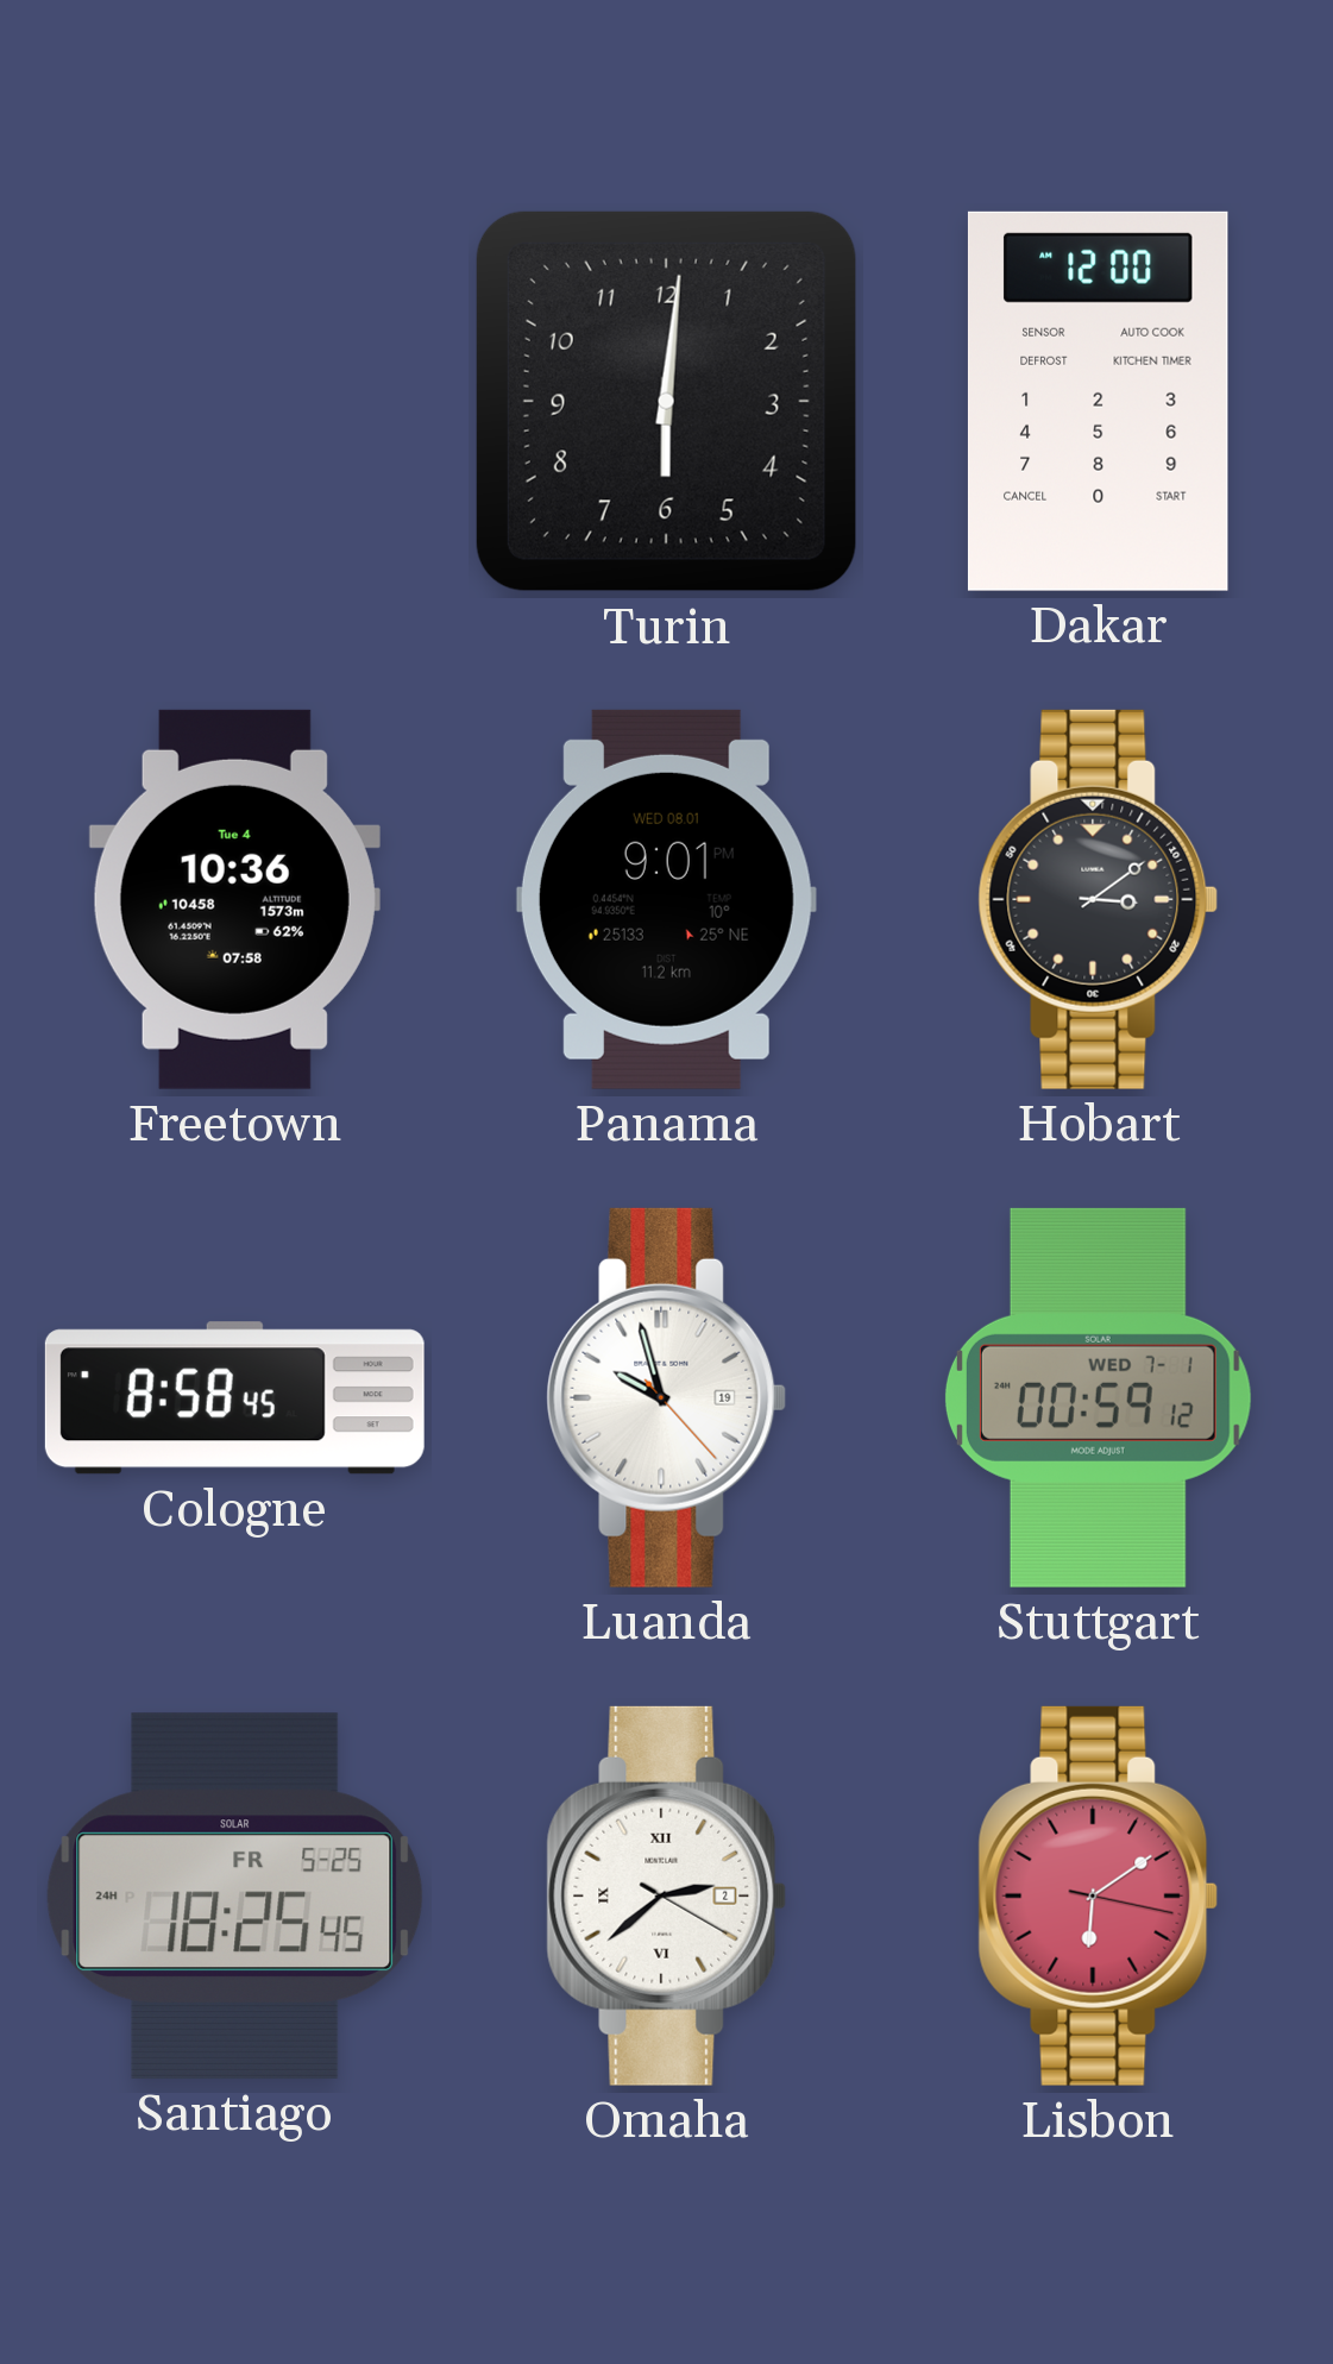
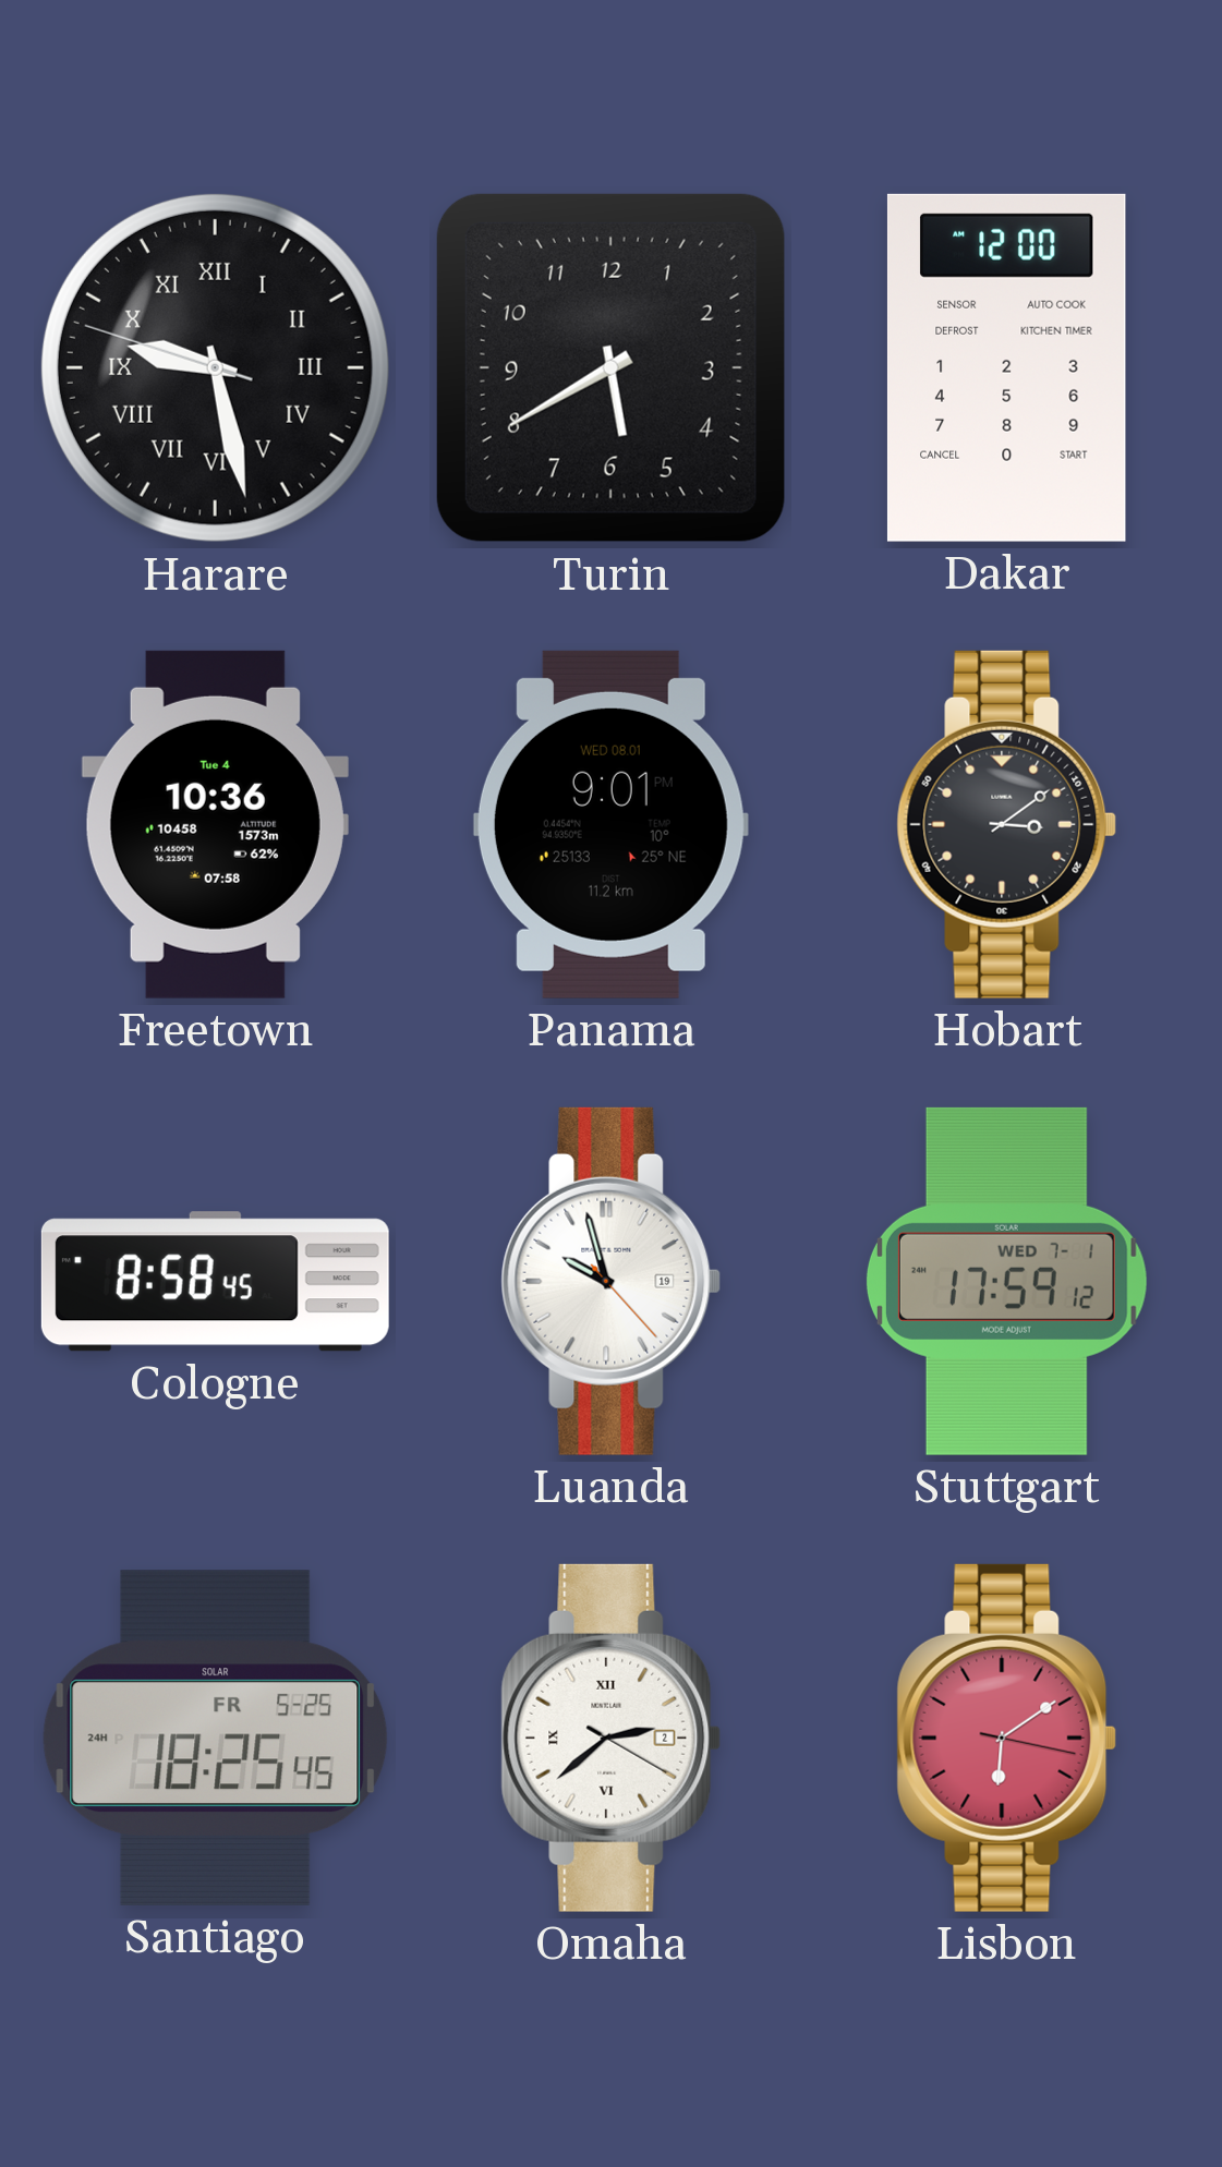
Harare: none -> 9:27 (215, 367)
Turin: 6:01 -> 5:40 (610, 367)
Stuttgart: 00:59 -> 17:59 (1006, 1281)
